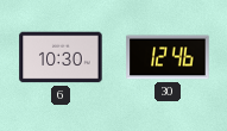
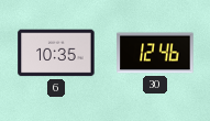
6: 10:30 -> 10:35 (56, 53)
